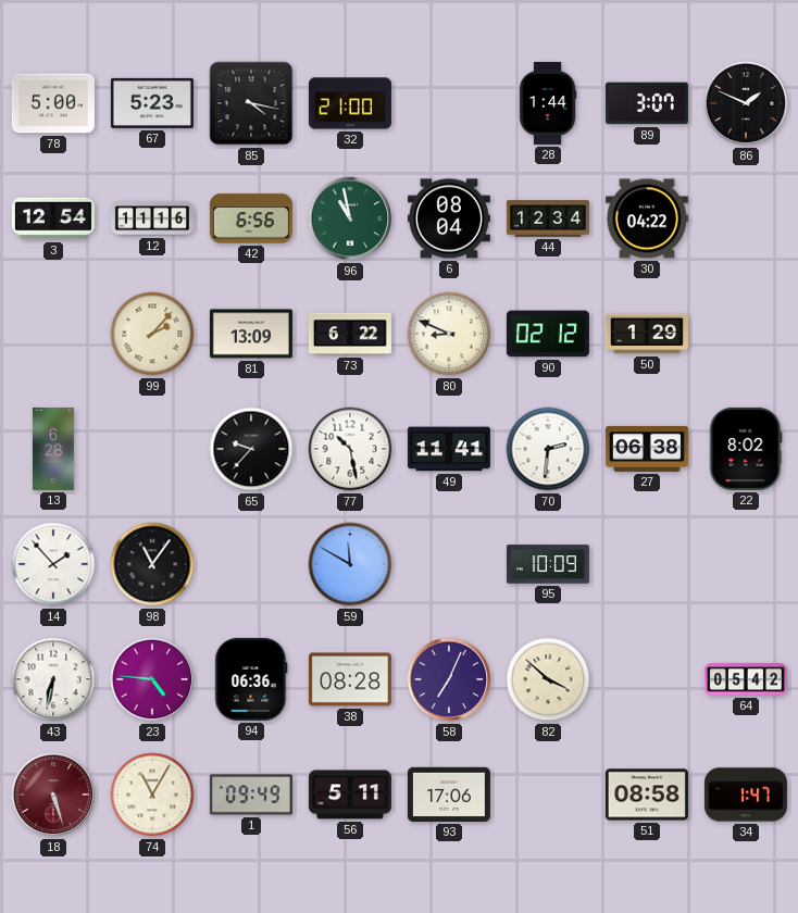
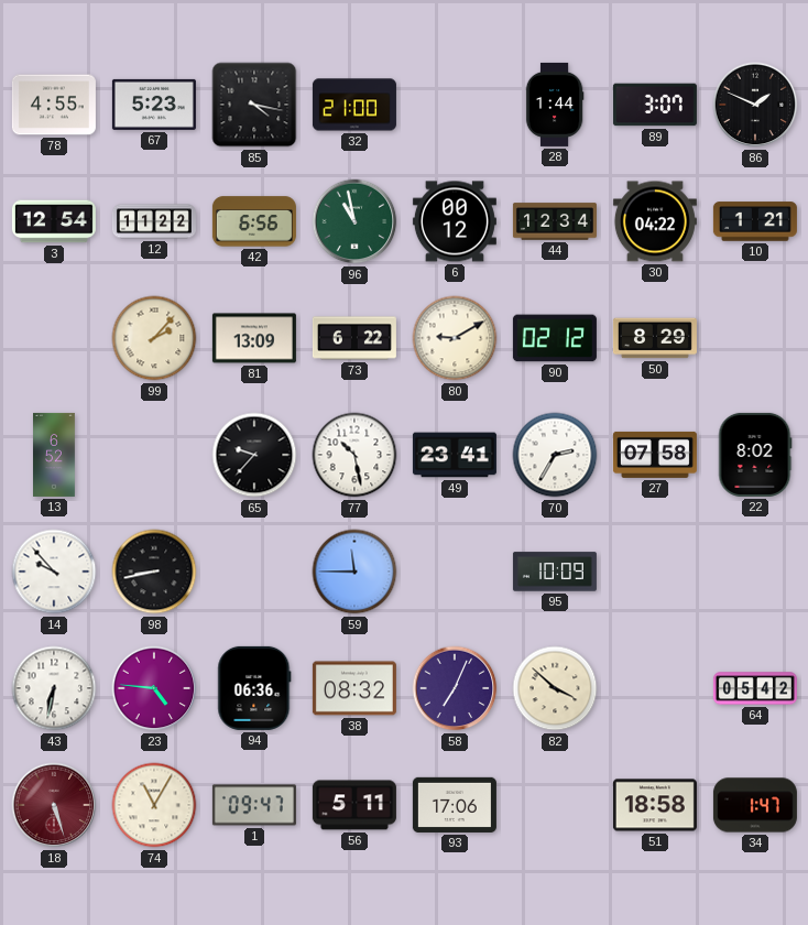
78: 5:00 -> 4:55 (54, 105)
12: 11:16 -> 11:22 (154, 221)
6: 08:04 -> 00:12 (455, 221)
10: none -> 1:21 (755, 221)
80: 8:49 -> 9:10 (455, 338)
50: 1:29 -> 8:29 (655, 338)
13: 6:28 -> 6:52 (55, 455)
49: 11:41 -> 23:41 (455, 455)
70: 2:31 -> 2:35 (555, 455)
27: 06:38 -> 07:58 (655, 455)
14: 1:53 -> 9:53 (54, 572)
98: 11:06 -> 8:43 (154, 572)
59: 11:50 -> 11:45 (354, 572)
38: 08:28 -> 08:32 (354, 688)
1: 09:49 -> 09:47 (254, 805)
51: 08:58 -> 18:58 (655, 805)
